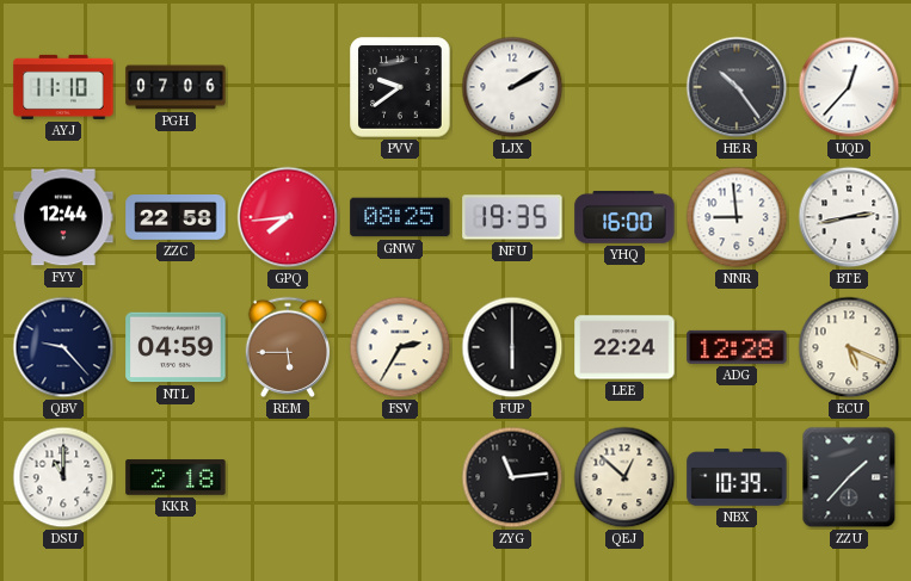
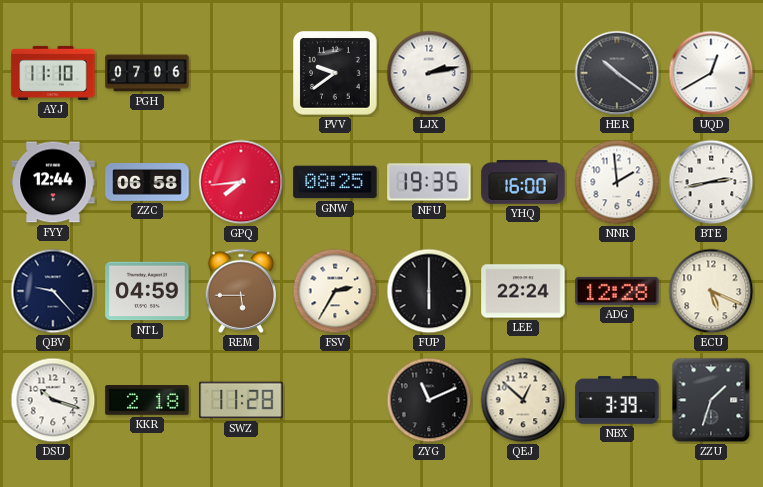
LJX: 2:10 -> 2:13 (429, 73)
HER: 10:24 -> 10:21 (617, 73)
UQD: 12:37 -> 12:40 (711, 73)
ZZC: 22:58 -> 06:58 (147, 183)
NNR: 8:59 -> 1:59 (617, 182)
DSU: 11:00 -> 10:18 (53, 400)
SWZ: none -> 11:28 (241, 400)
ZYG: 11:14 -> 11:11 (429, 400)
NBX: 10:39 -> 3:39 (617, 401)
ZZU: 1:37 -> 1:33 (711, 400)
